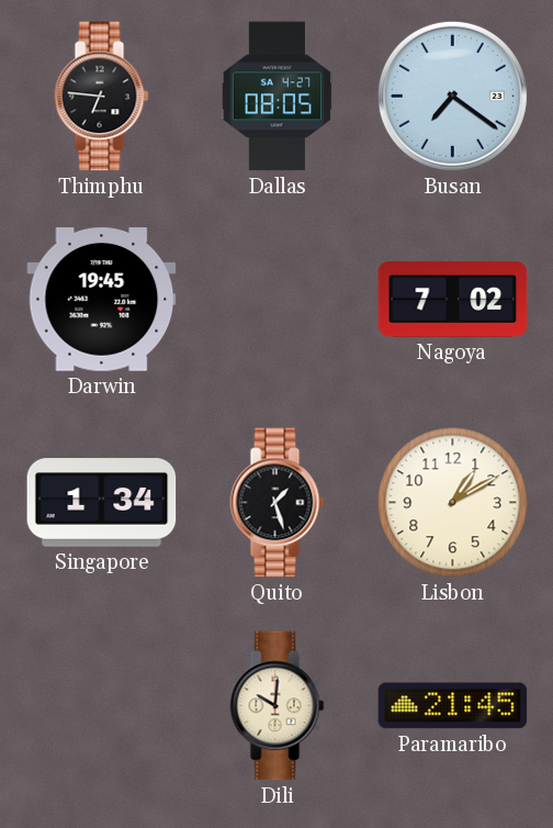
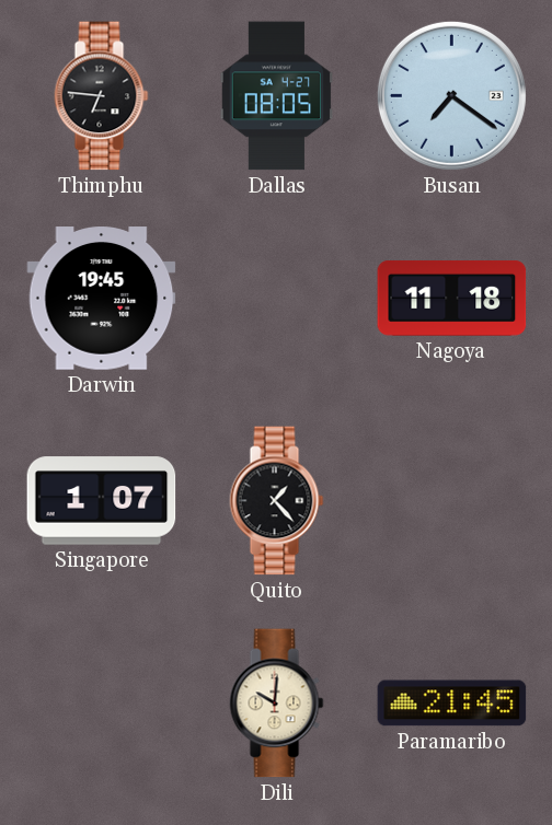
Nagoya: 7:02 -> 11:18 (452, 298)
Singapore: 1:34 -> 1:07 (102, 501)
Quito: 1:27 -> 1:23 (277, 501)
Lisbon: 1:10 -> none (453, 503)
